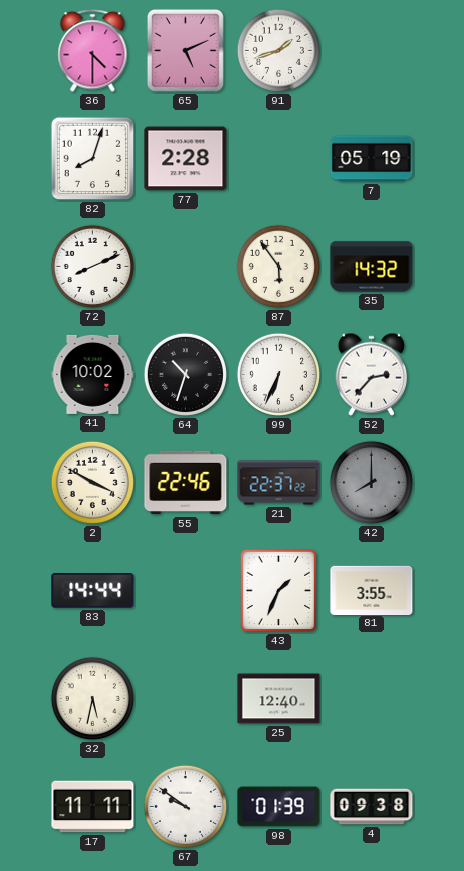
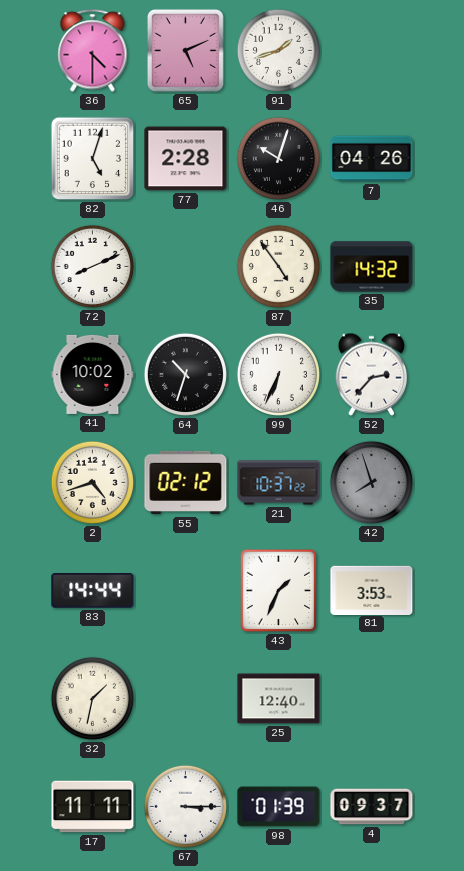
82: 8:03 -> 5:03 (93, 159)
46: none -> 10:03 (278, 158)
7: 05:19 -> 04:26 (372, 159)
87: 5:54 -> 4:54 (278, 266)
2: 3:50 -> 4:42 (92, 482)
55: 22:46 -> 02:12 (186, 483)
21: 22:37 -> 10:37 (279, 483)
42: 8:00 -> 7:57 (371, 482)
81: 3:55 -> 3:53 (372, 590)
32: 5:32 -> 1:32 (92, 698)
67: 9:51 -> 3:15 (185, 806)
4: 09:38 -> 09:37 (372, 807)
